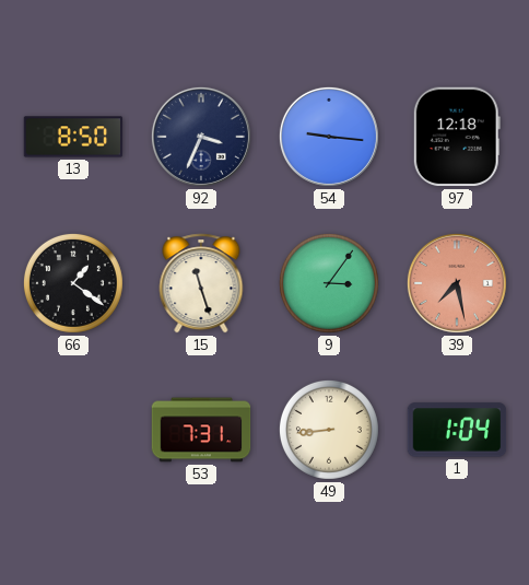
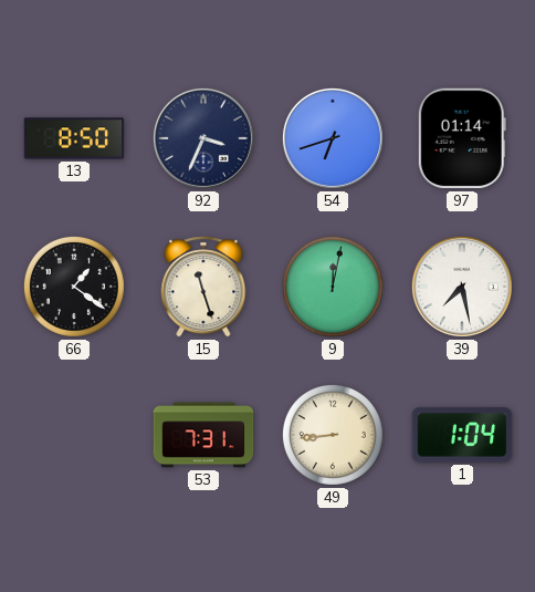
54: 9:16 -> 6:42 (333, 138)
97: 12:18 -> 01:14 (462, 138)
9: 3:06 -> 12:02 (333, 287)
39 dial: salmon -> white (462, 287)
